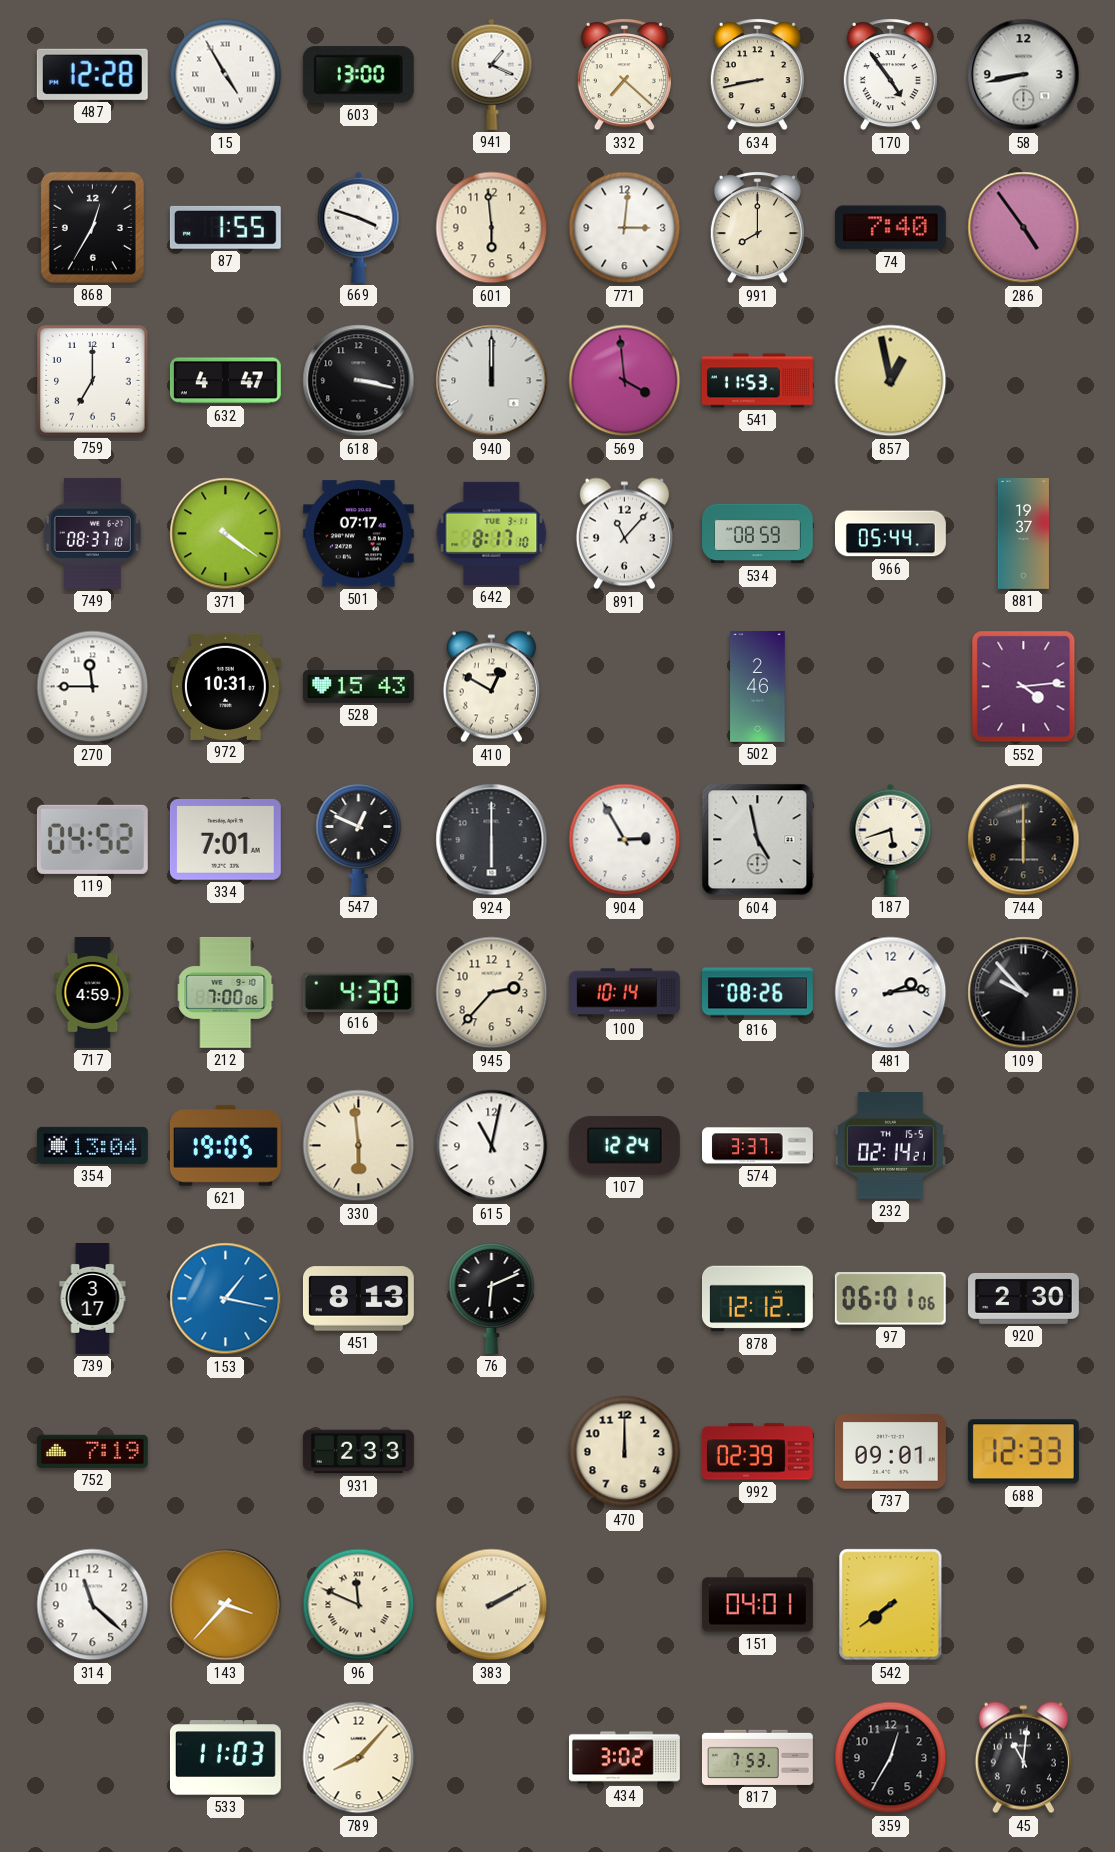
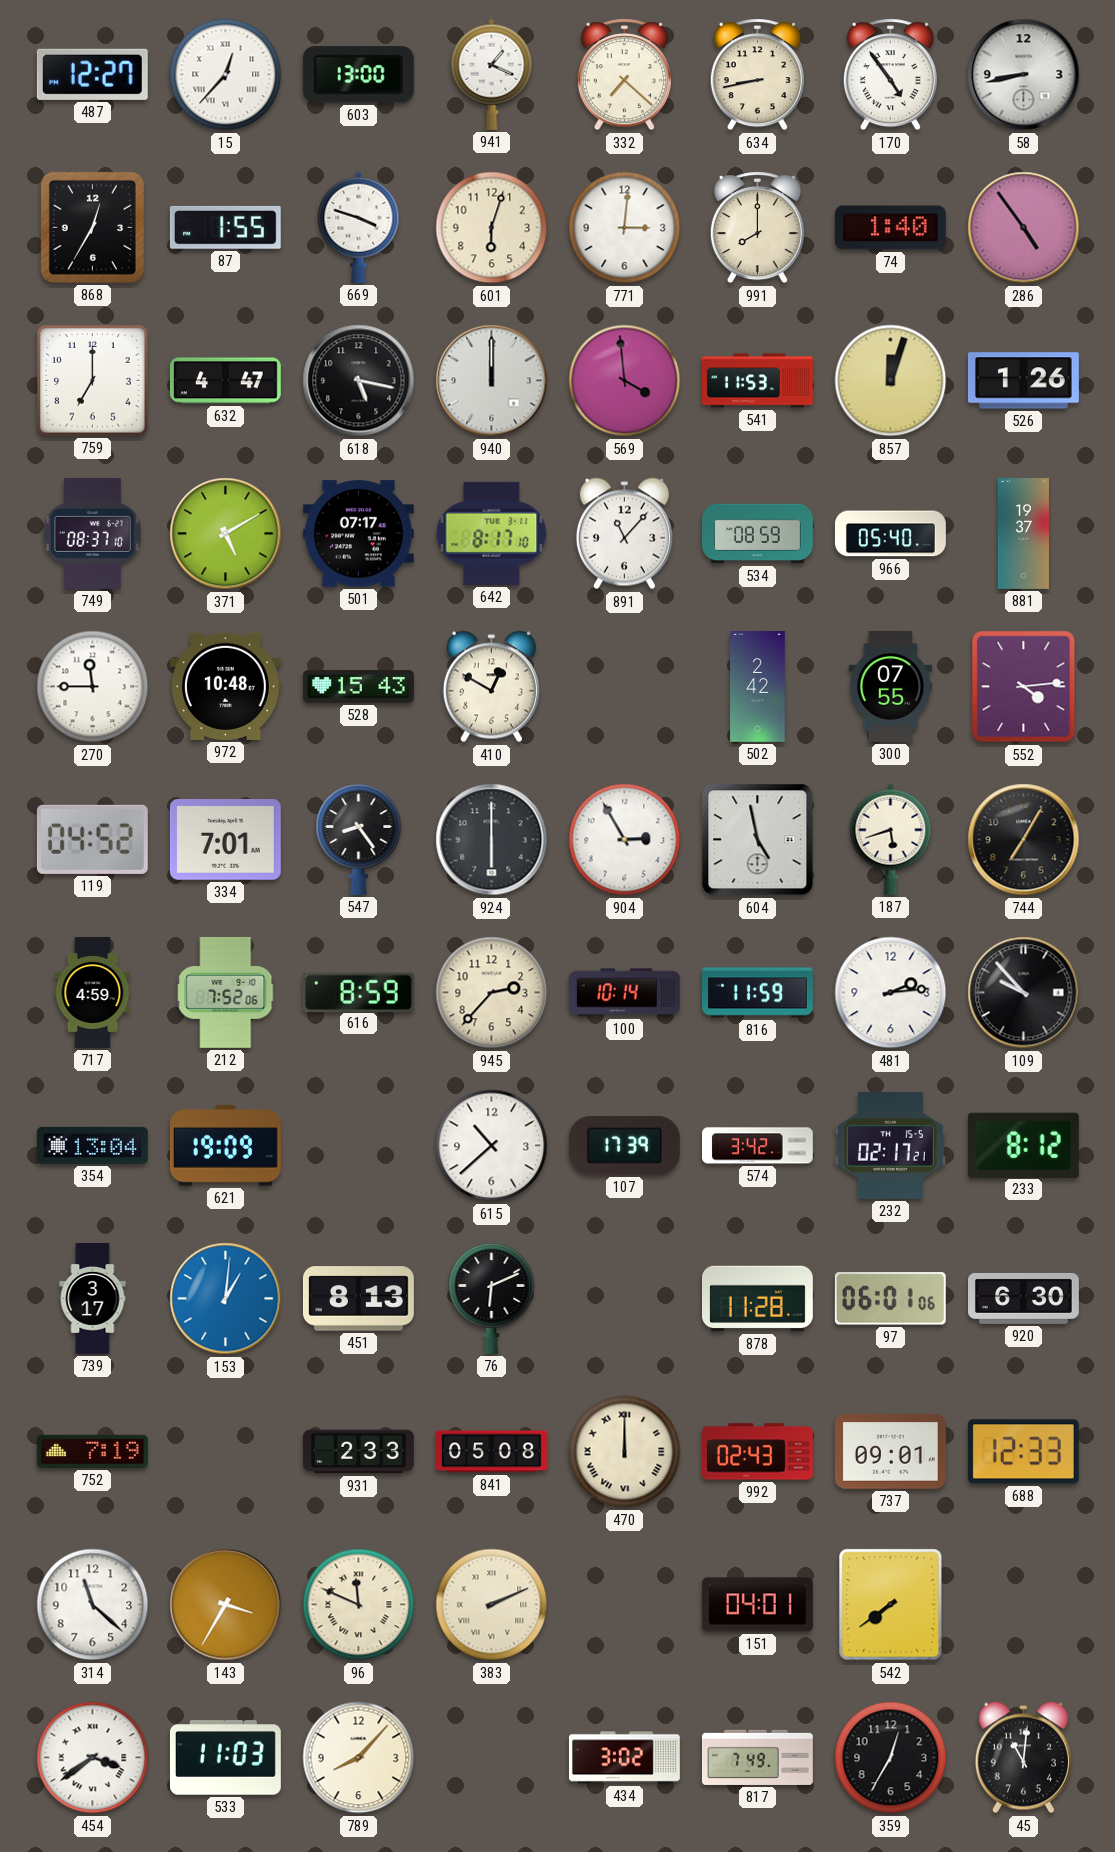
487: 12:28 -> 12:27 (92, 74)
15: 4:55 -> 12:37 (226, 75)
601: 5:59 -> 6:03 (492, 228)
74: 7:40 -> 1:40 (890, 228)
618: 3:17 -> 5:17 (359, 381)
857: 12:58 -> 12:03 (891, 381)
526: none -> 1:26 (1023, 381)
371: 4:21 -> 5:10 (226, 534)
966: 05:44 -> 05:40 (890, 534)
972: 10:31 -> 10:48 (225, 686)
502: 2:46 -> 2:42 (758, 687)
300: none -> 07:55 (891, 687)
547: 12:49 -> 8:24 (359, 839)
744: 6:00 -> 7:05 (1024, 840)
212: 7:00 -> 7:52 (226, 993)
616: 4:30 -> 8:59 (358, 992)
816: 08:26 -> 11:59 (758, 993)
621: 19:05 -> 19:09 (225, 1146)
330: 5:59 -> none (359, 1146)
615: 11:02 -> 10:38 (492, 1146)
107: 12:24 -> 17:39 (624, 1146)
574: 3:37 -> 3:42 (758, 1146)
232: 02:14 -> 02:17 (890, 1146)
233: none -> 8:12 (1023, 1145)
153: 1:17 -> 1:01 (226, 1299)
878: 12:12 -> 11:28 (758, 1299)
920: 2:30 -> 6:30 (1024, 1298)
841: none -> 05:08 (492, 1452)
470 numerals: Arabic -> Roman (625, 1452)
992: 02:39 -> 02:43 (757, 1452)
143: 3:37 -> 3:35 (226, 1605)
383: 2:10 -> 2:11 (492, 1605)
454: none -> 3:39 (93, 1758)
817: 7:53 -> 7:49 (757, 1757)
